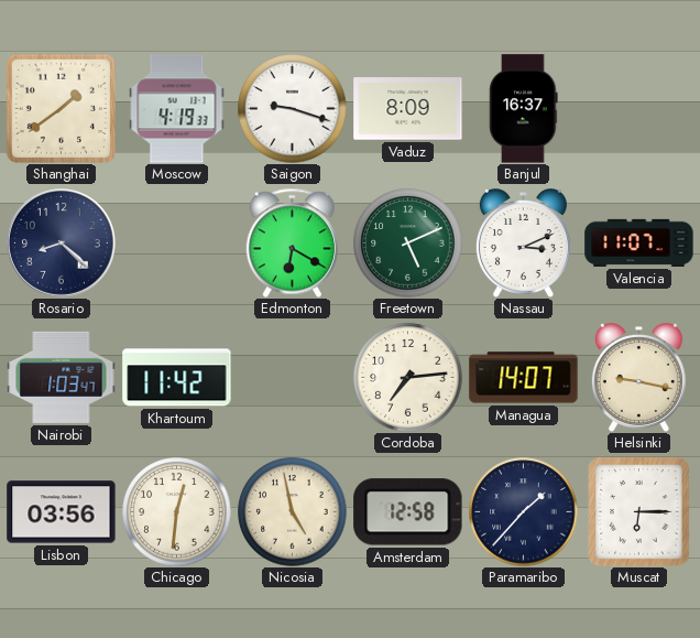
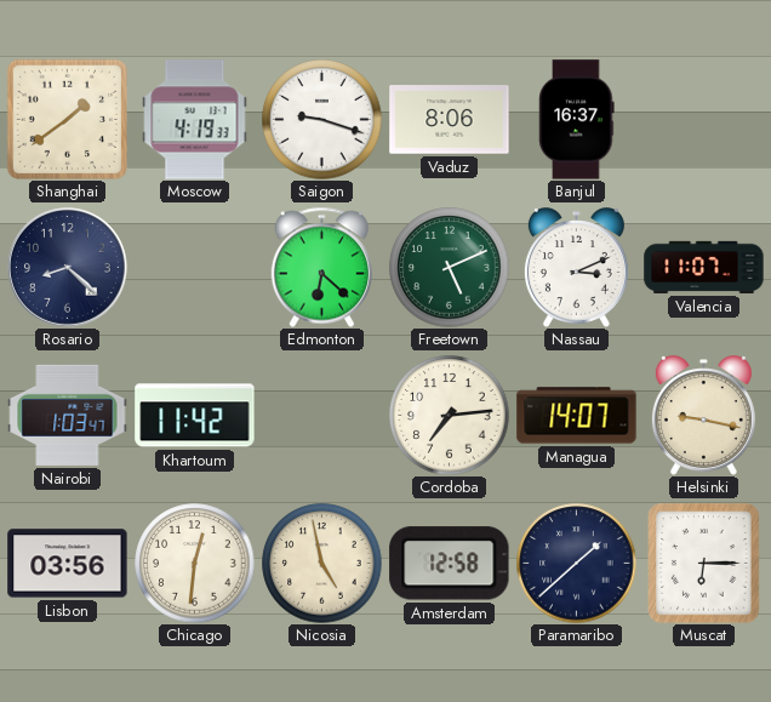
Vaduz: 8:09 -> 8:06 (450, 120)
Edmonton: 6:20 -> 6:22 (321, 267)
Paramaribo: 1:37 -> 1:38 (577, 564)
